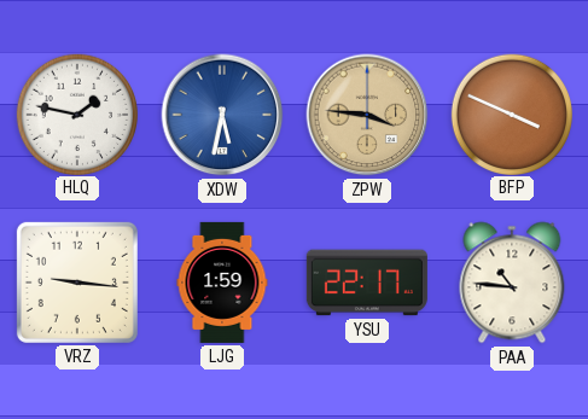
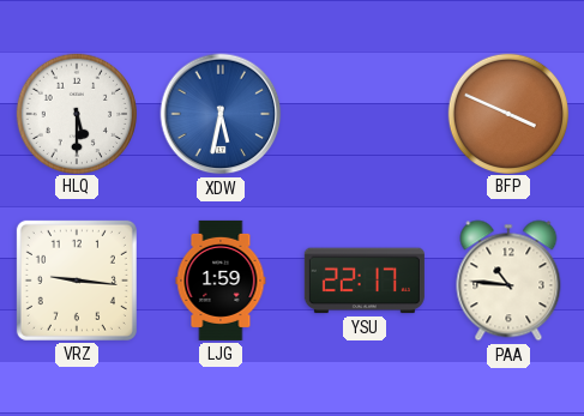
HLQ: 1:47 -> 5:30 (76, 113)
ZPW: 3:46 -> none (367, 115)
